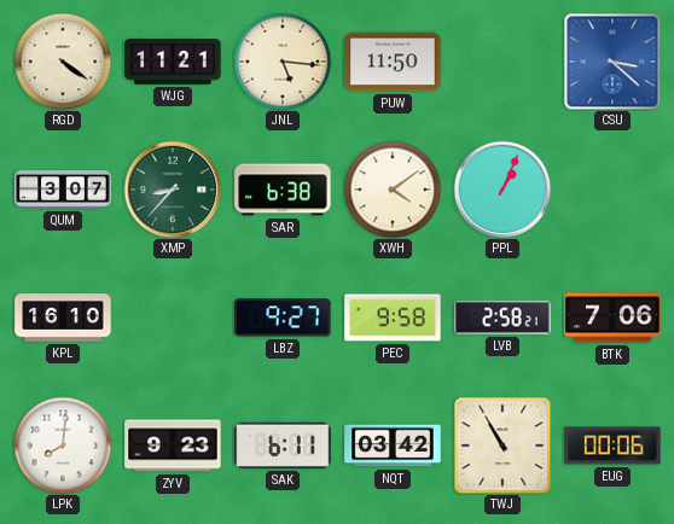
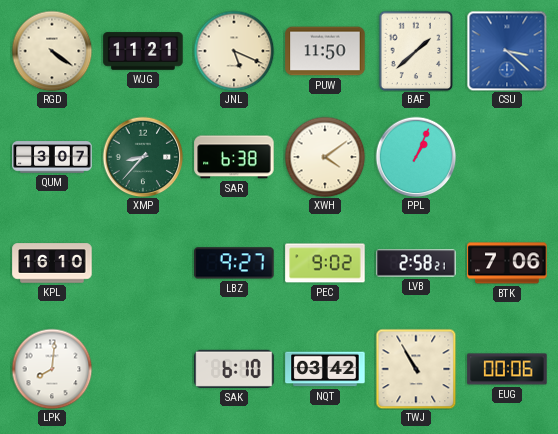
JNL: 5:16 -> 5:19 (234, 51)
BAF: none -> 1:38 (416, 51)
PEC: 9:58 -> 9:02 (325, 263)
ZYV: 9:23 -> none (173, 446)
SAK: 6:11 -> 6:10 (234, 369)
